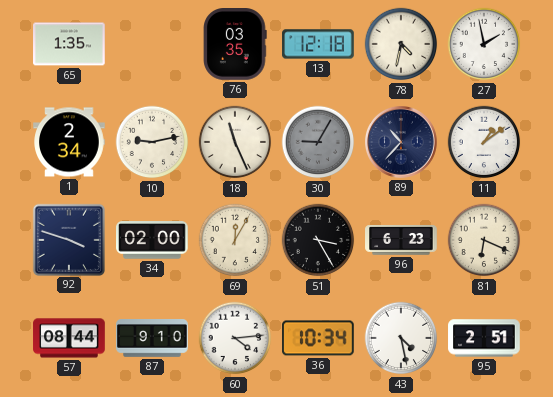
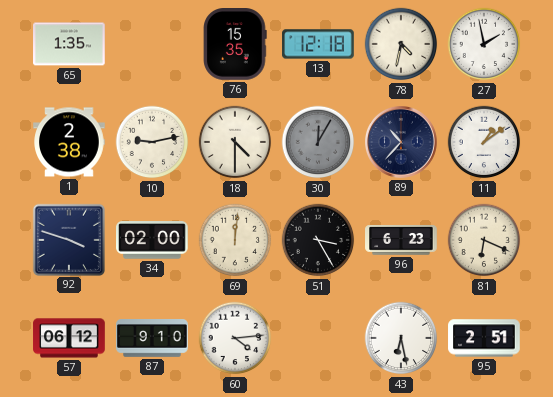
76: 03:35 -> 15:35 (235, 45)
1: 2:34 -> 2:38 (69, 142)
18: 11:26 -> 4:30 (235, 142)
30: 9:05 -> 12:05 (318, 142)
69: 12:05 -> 12:01 (235, 240)
57: 08:44 -> 06:12 (69, 338)
36: 10:34 -> none (319, 338)
43: 4:28 -> 6:28 (401, 338)
